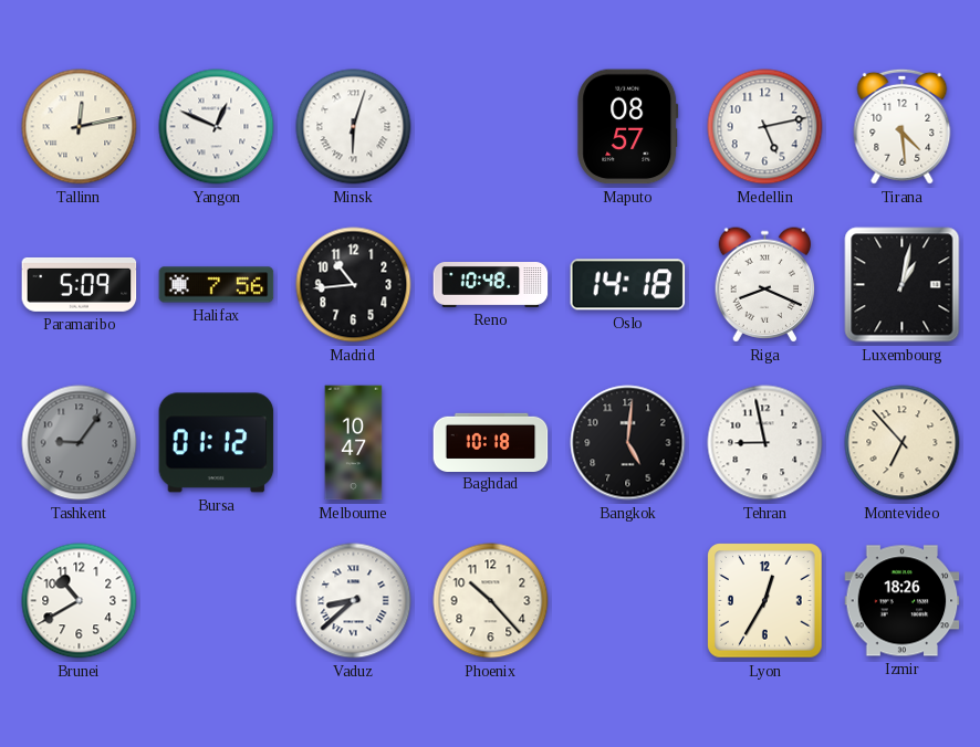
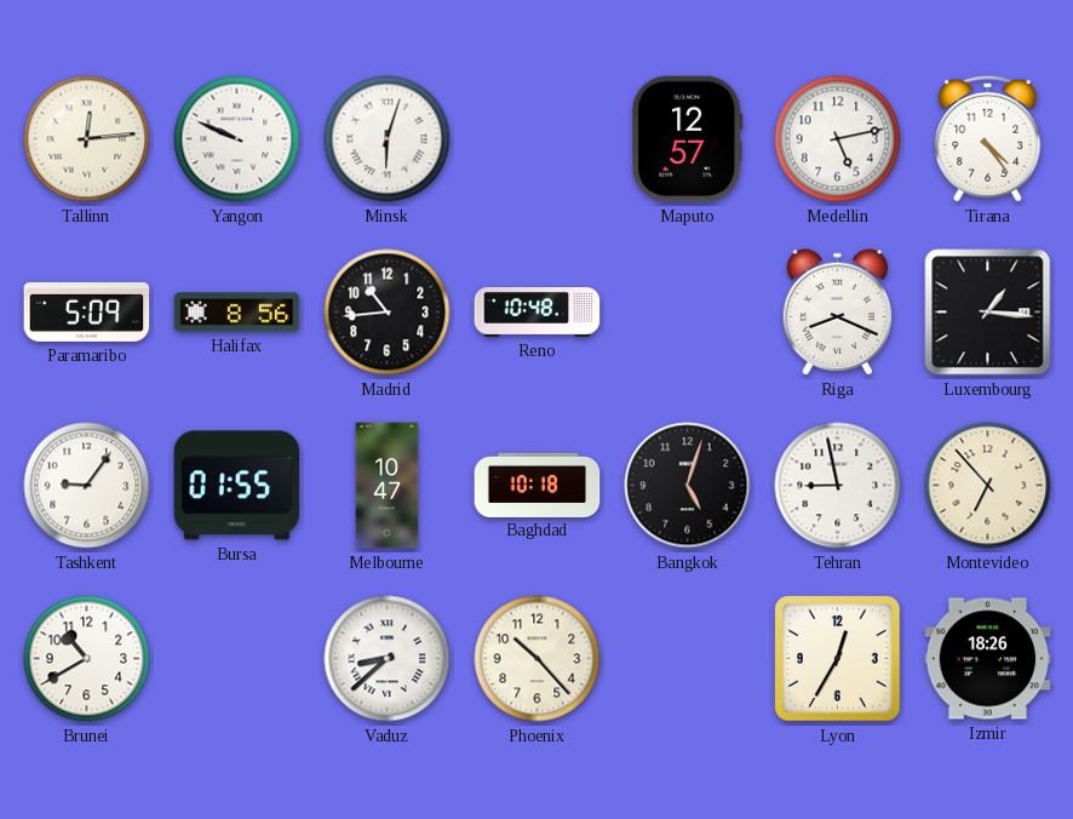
Tallinn: 12:13 -> 12:14 (87, 139)
Yangon: 12:49 -> 9:49 (237, 139)
Maputo: 08:57 -> 12:57 (688, 139)
Tirana: 4:29 -> 4:24 (988, 138)
Halifax: 7:56 -> 8:56 (237, 313)
Oslo: 14:18 -> none (628, 285)
Luxembourg: 1:02 -> 1:16 (988, 313)
Tashkent dial: grey -> white (87, 486)
Bursa: 01:12 -> 01:55 (237, 486)
Bangkok: 5:01 -> 5:03 (688, 486)
